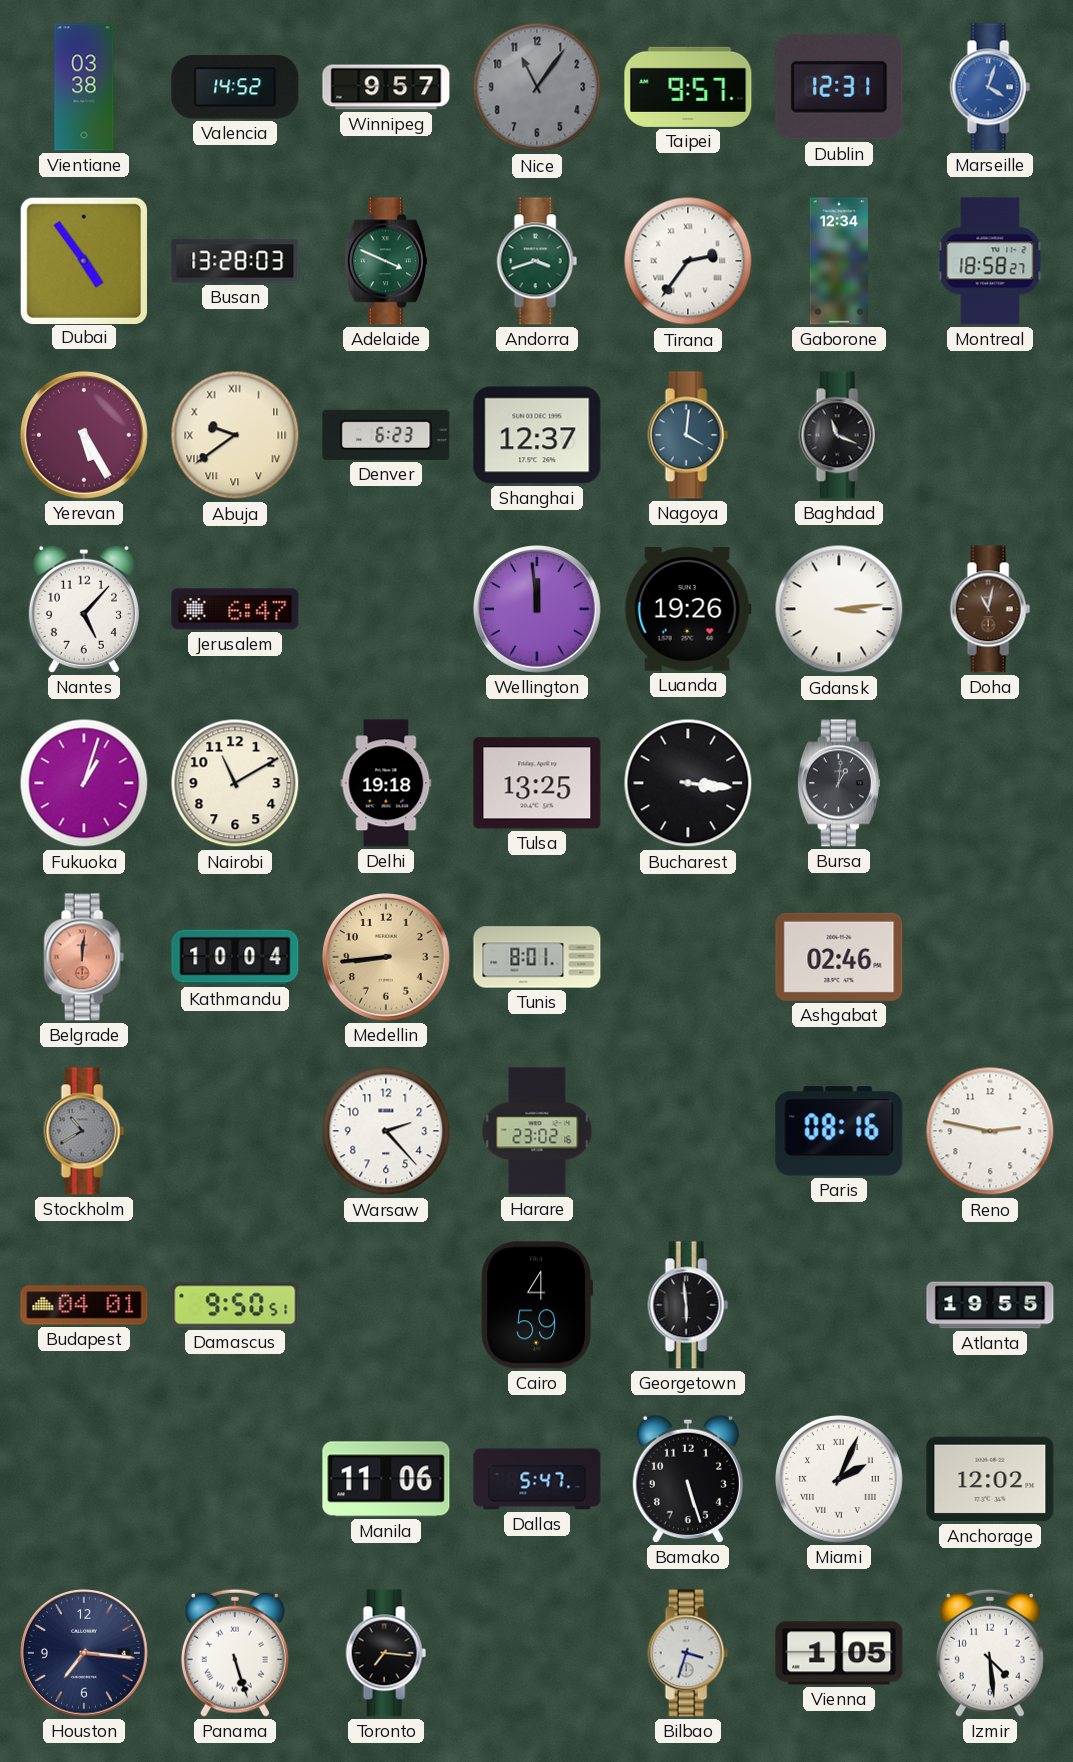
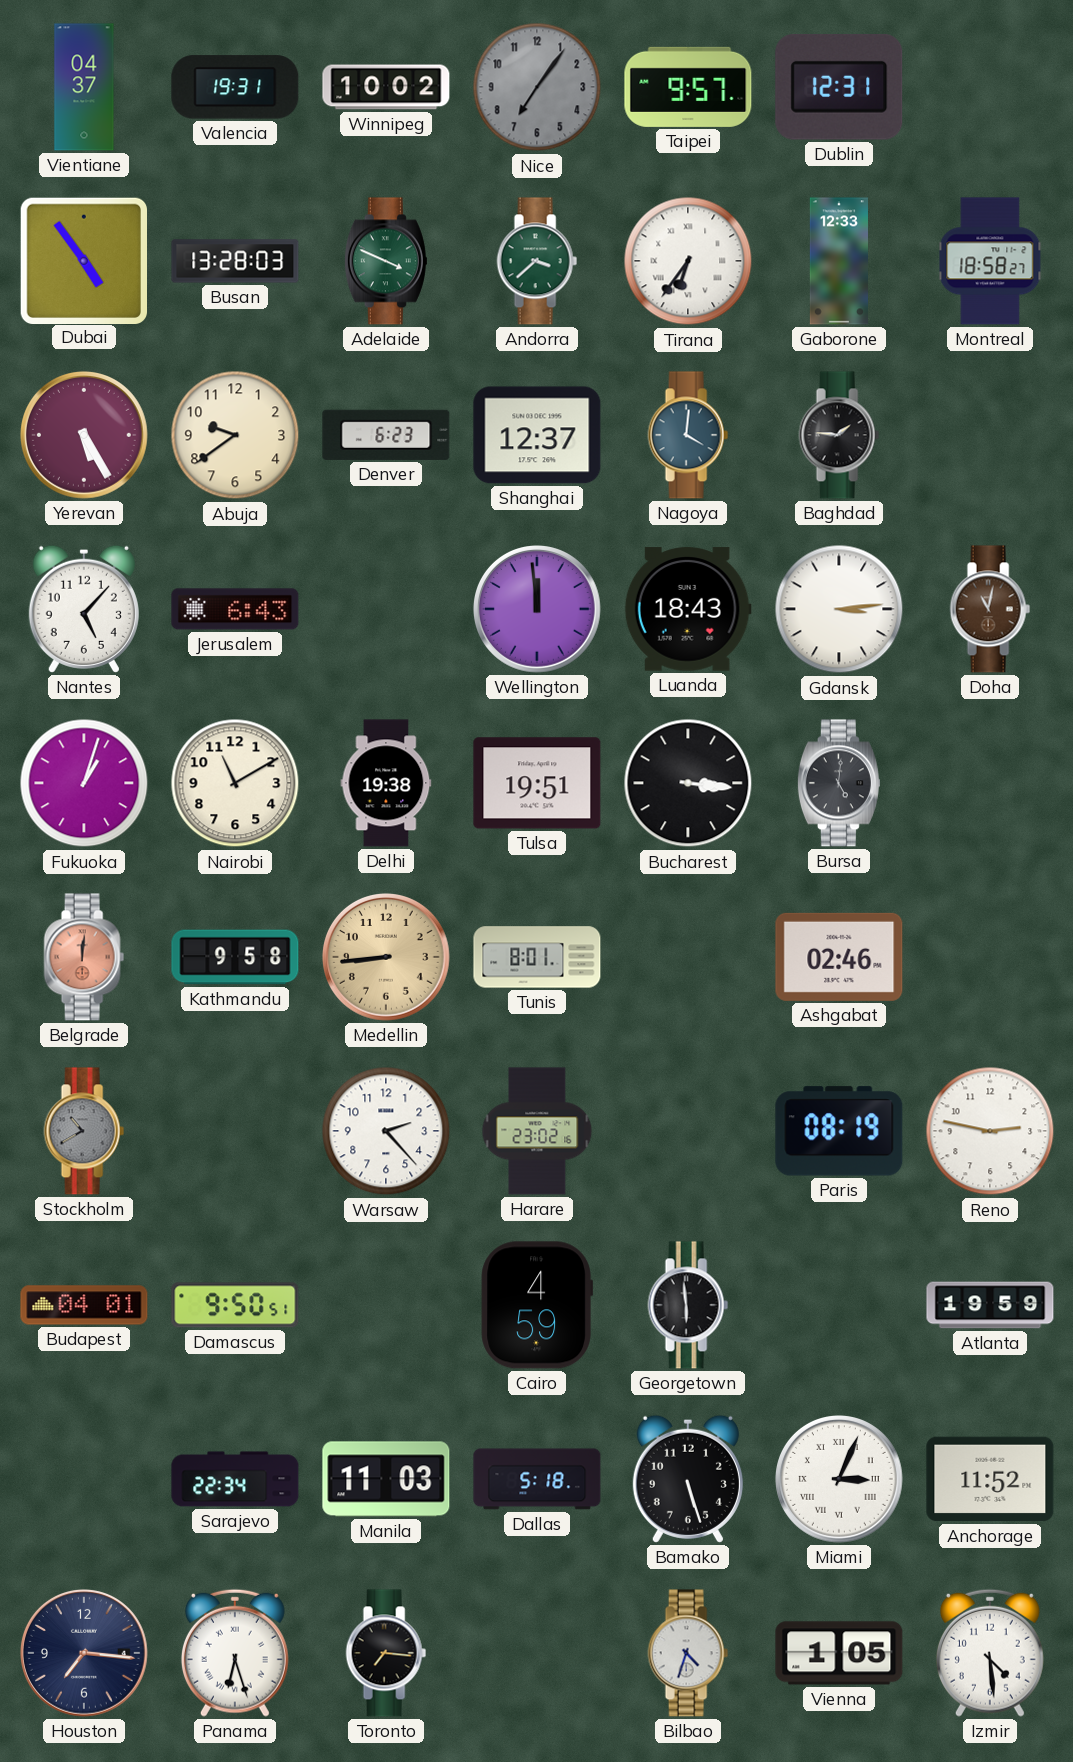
Vientiane: 03:38 -> 04:37 (84, 87)
Valencia: 14:52 -> 19:31 (235, 87)
Winnipeg: 9:57 -> 10:02 (386, 87)
Nice: 11:06 -> 7:06 (537, 87)
Marseille: 4:03 -> none (990, 87)
Andorra: 3:42 -> 3:38 (537, 261)
Tirana: 2:36 -> 6:36 (688, 261)
Gaborone: 12:34 -> 12:33 (839, 261)
Abuja numerals: Roman -> Arabic (235, 435)
Baghdad: 11:19 -> 1:46 (839, 435)
Jerusalem: 6:47 -> 6:43 (235, 609)
Luanda: 19:26 -> 18:43 (688, 609)
Delhi: 19:18 -> 19:38 (386, 783)
Tulsa: 13:25 -> 19:51 (537, 783)
Bursa: 1:01 -> 5:01 (839, 783)
Kathmandu: 10:04 -> 9:58 (235, 957)
Paris: 08:16 -> 08:19 (839, 1131)
Atlanta: 19:55 -> 19:59 (990, 1305)
Sarajevo: none -> 22:34 (235, 1479)
Manila: 11:06 -> 11:03 (386, 1479)
Dallas: 5:47 -> 5:18 (537, 1479)
Miami: 2:04 -> 3:04 (840, 1480)
Anchorage: 12:02 -> 11:52 (990, 1479)
Panama: 5:27 -> 6:27 (235, 1653)
Bilbao: 3:33 -> 4:33 (688, 1653)
